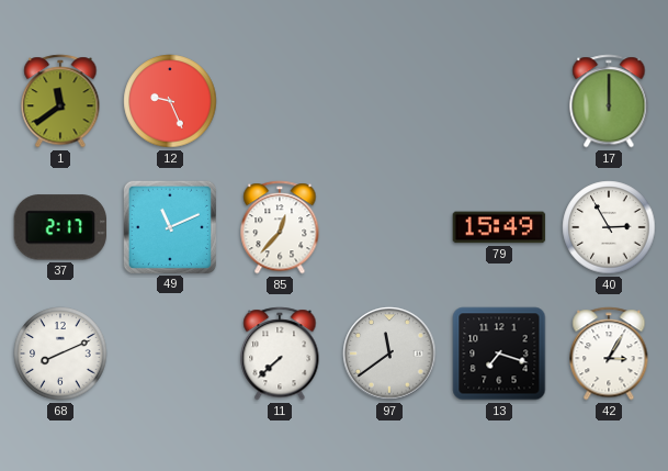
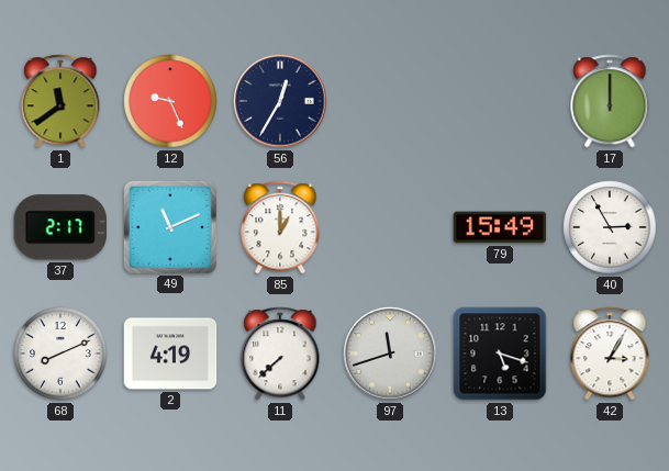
56: none -> 12:35 (280, 101)
85: 12:37 -> 1:00 (280, 227)
2: none -> 4:19 (170, 354)
97: 11:39 -> 11:42 (390, 354)
13: 7:18 -> 5:18 (500, 354)
